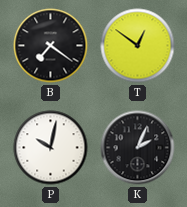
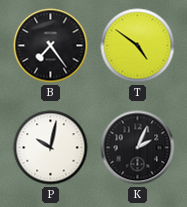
B: 7:21 -> 7:24 (51, 46)
T: 12:51 -> 4:51 (138, 46)
